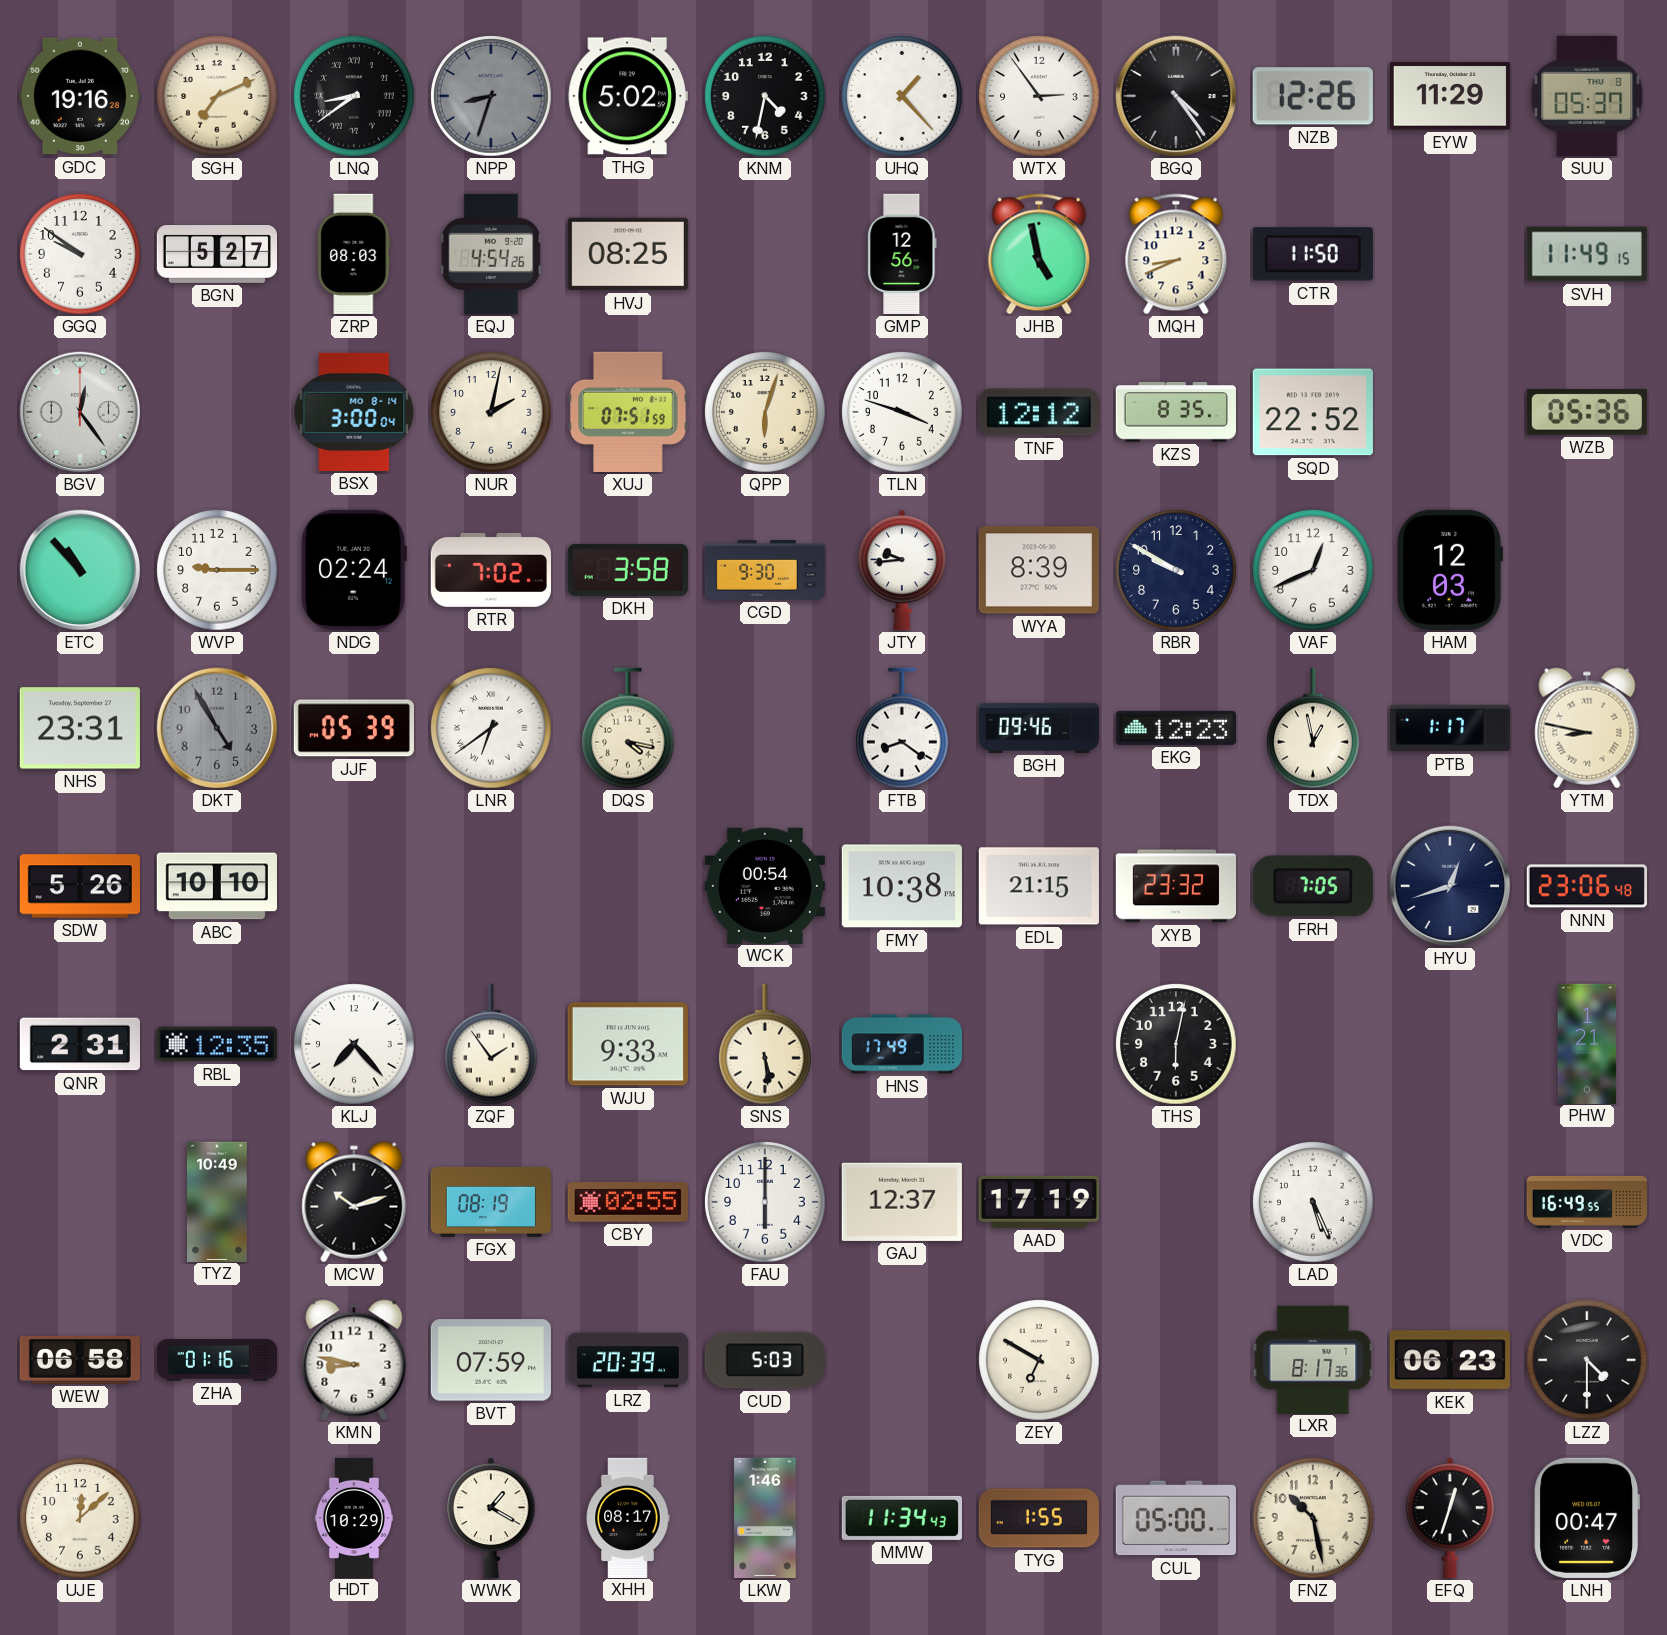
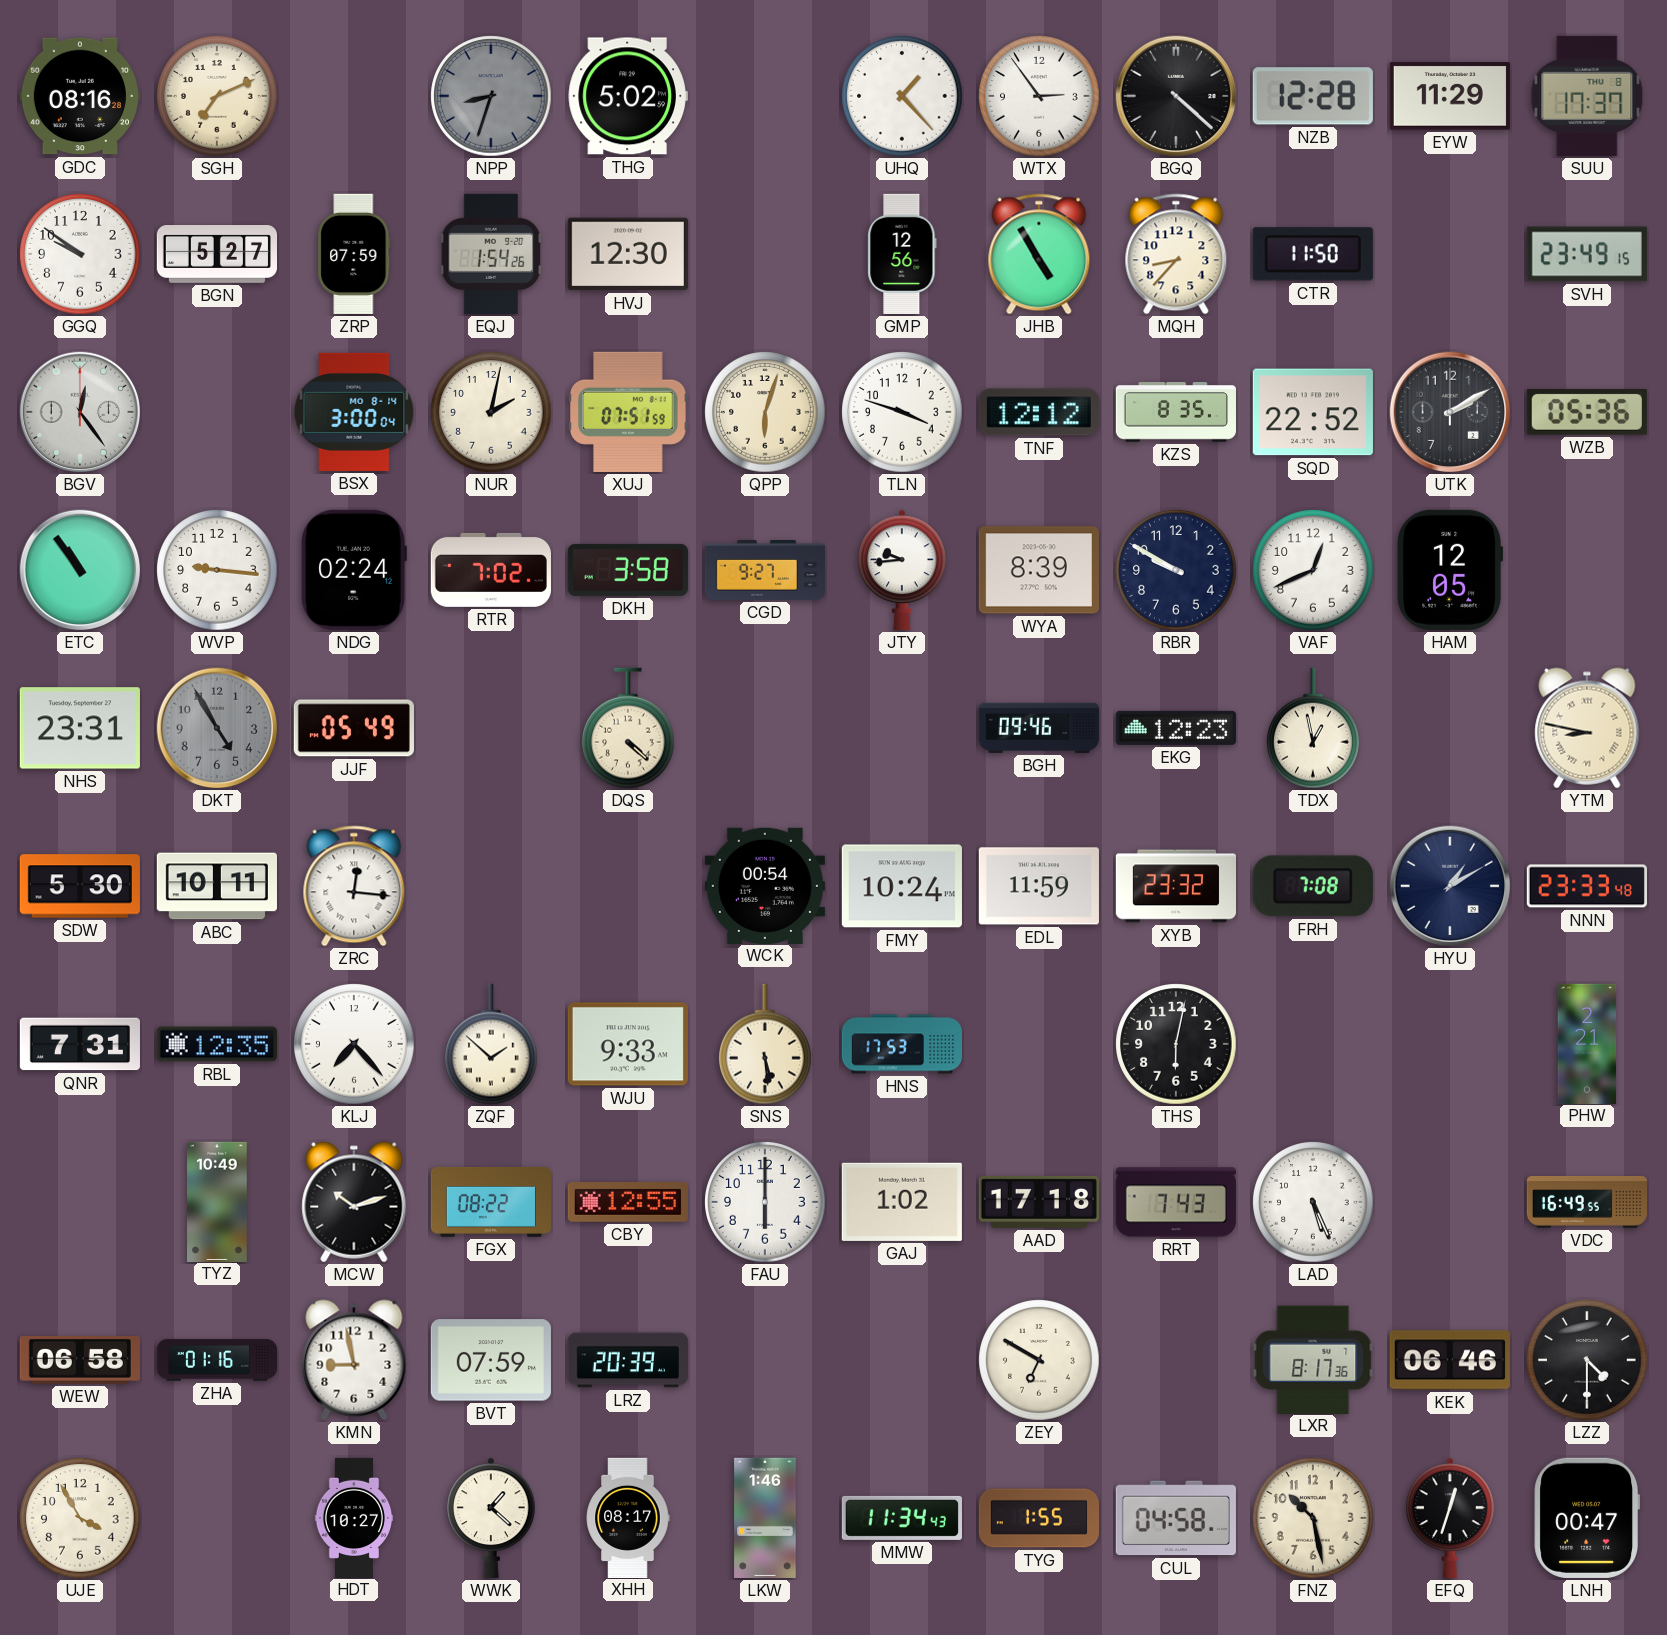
GDC: 19:16 -> 08:16 (80, 96)
LNQ: 8:39 -> none (354, 96)
KNM: 4:32 -> none (765, 96)
BGQ: 4:24 -> 4:22 (1176, 96)
NZB: 12:26 -> 12:28 (1313, 96)
SUU: 05:37 -> 17:37 (1587, 96)
ZRP: 08:03 -> 07:59 (354, 254)
EQJ: 4:54 -> 1:54 (491, 254)
HVJ: 08:25 -> 12:30 (628, 254)
JHB: 4:58 -> 4:55 (1039, 254)
MQH: 8:41 -> 8:37 (1176, 254)
SVH: 11:49 -> 23:49 (1587, 254)
UTK: none -> 2:10 (1450, 412)
ETC: 10:53 -> 10:54 (80, 570)
WVP: 9:15 -> 9:16 (217, 570)
CGD: 9:30 -> 9:27 (764, 571)
HAM: 12:03 -> 12:05 (1450, 570)
JJF: 05:39 -> 05:49 (354, 728)
LNR: 6:39 -> none (491, 728)
DQS: 4:17 -> 4:22 (629, 728)
FTB: 8:21 -> none (903, 728)
PTB: 1:17 -> none (1450, 728)
SDW: 5:26 -> 5:30 (80, 886)
ABC: 10:10 -> 10:11 (217, 886)
ZRC: none -> 12:16 (354, 886)
FMY: 10:38 -> 10:24 (902, 886)
EDL: 21:15 -> 11:59 (1039, 886)
FRH: 7:05 -> 7:08 (1313, 886)
HYU: 12:42 -> 1:10 (1450, 886)
NNN: 23:06 -> 23:33 (1587, 886)
QNR: 2:31 -> 7:31 (80, 1044)
ZQF: 1:54 -> 1:52 (492, 1044)
HNS: 17:49 -> 17:53 (901, 1044)
PHW: 1:21 -> 2:21 (1587, 1043)
FGX: 08:19 -> 08:22 (490, 1202)
CBY: 02:55 -> 12:55 (628, 1202)
GAJ: 12:37 -> 1:02 (902, 1202)
AAD: 17:19 -> 17:18 (1039, 1202)
RRT: none -> 7:43 (1176, 1202)
KMN: 8:47 -> 8:58 (354, 1360)
CUD: 5:03 -> none (765, 1360)
KEK: 06:23 -> 06:46 (1450, 1360)
UJE: 12:08 -> 3:55 (80, 1518)
HDT: 10:29 -> 10:27 (353, 1517)
WWK: 1:20 -> 1:22 (491, 1518)
CUL: 05:00 -> 04:58 (1176, 1518)
